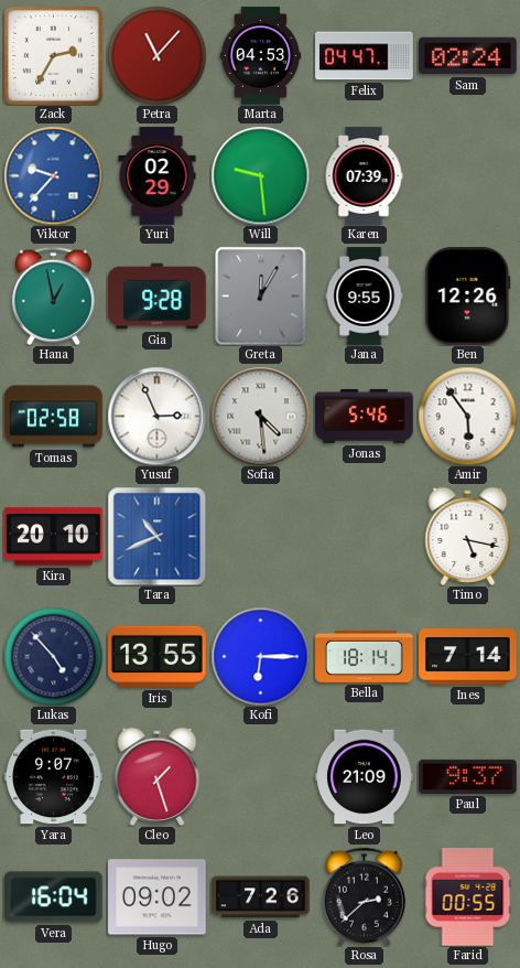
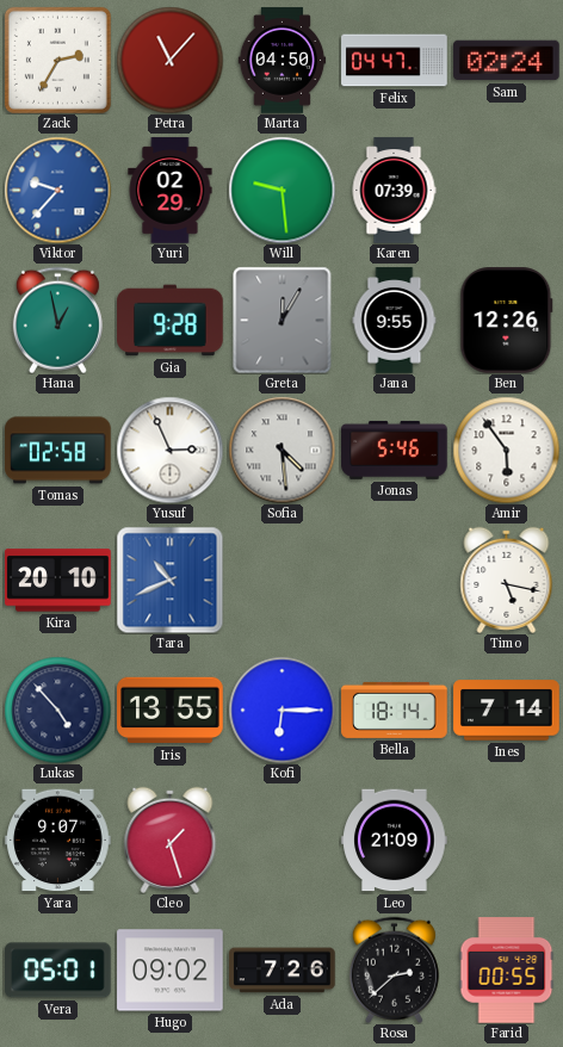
Marta: 04:53 -> 04:50 (283, 61)
Paul: 9:37 -> none (468, 776)
Vera: 16:04 -> 05:01 (58, 971)
